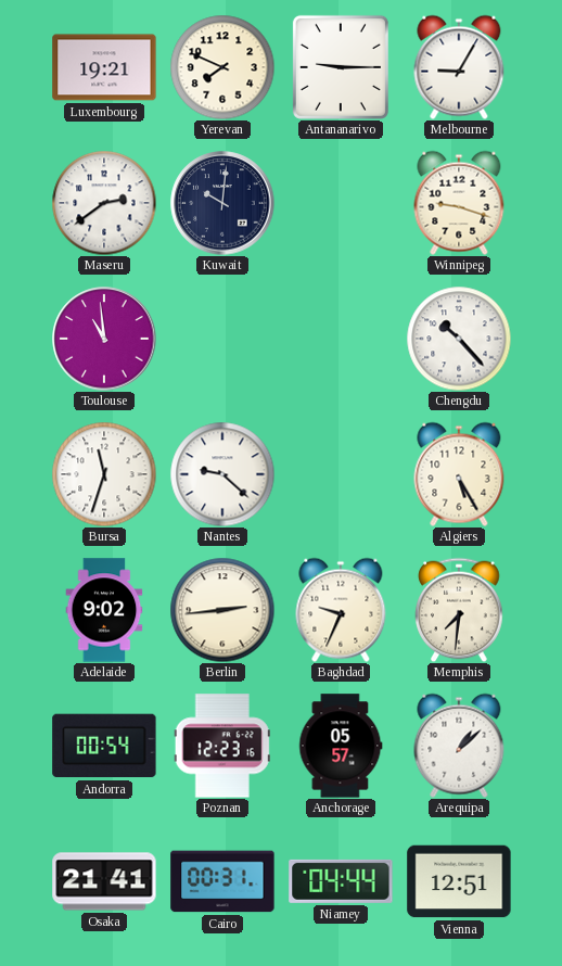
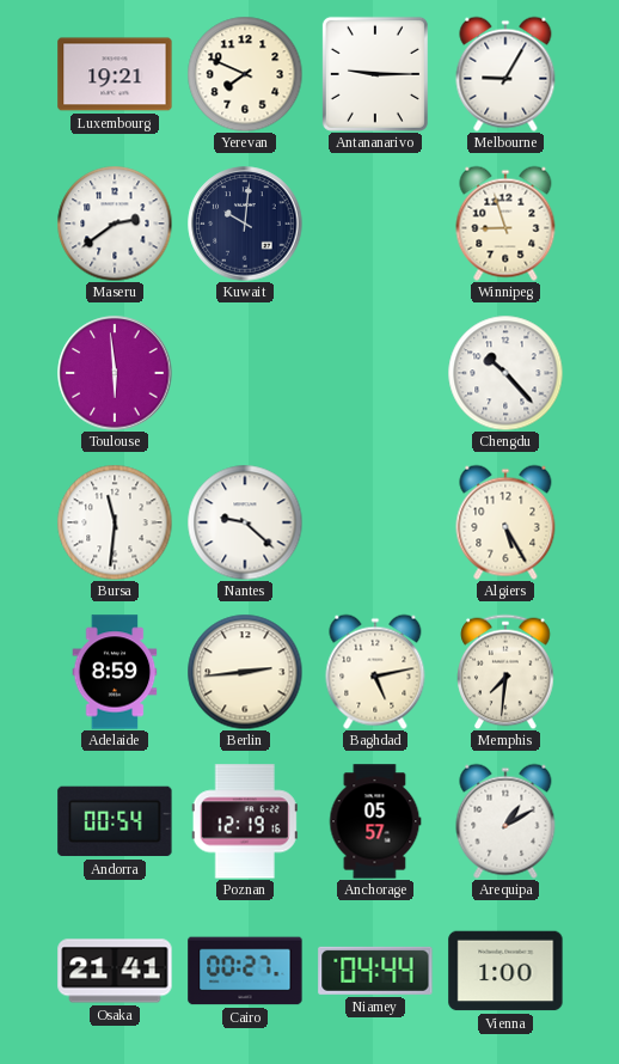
Winnipeg: 9:18 -> 8:57 (505, 224)
Toulouse: 10:59 -> 5:59 (115, 373)
Bursa: 11:33 -> 11:31 (115, 522)
Adelaide: 9:02 -> 8:59 (115, 672)
Baghdad: 9:34 -> 5:13 (375, 672)
Poznan: 12:23 -> 12:19 (245, 821)
Arequipa: 1:08 -> 1:10 (505, 821)
Cairo: 00:31 -> 00:27 (245, 971)
Vienna: 12:51 -> 1:00 (505, 971)
